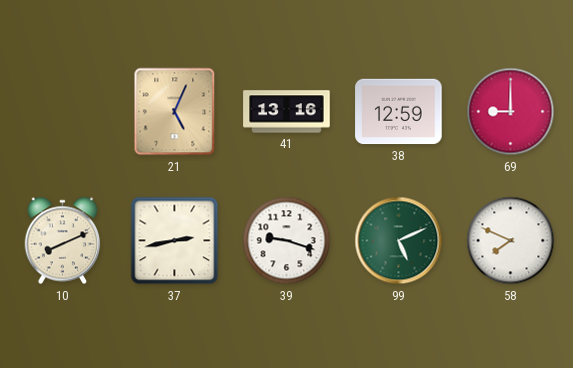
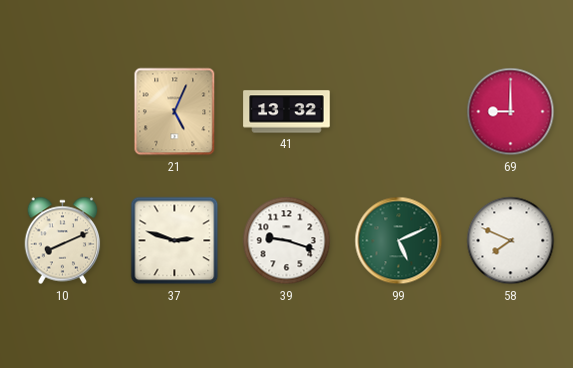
41: 13:16 -> 13:32 (287, 112)
38: 12:59 -> none (399, 112)
37: 2:43 -> 2:48 (175, 241)
